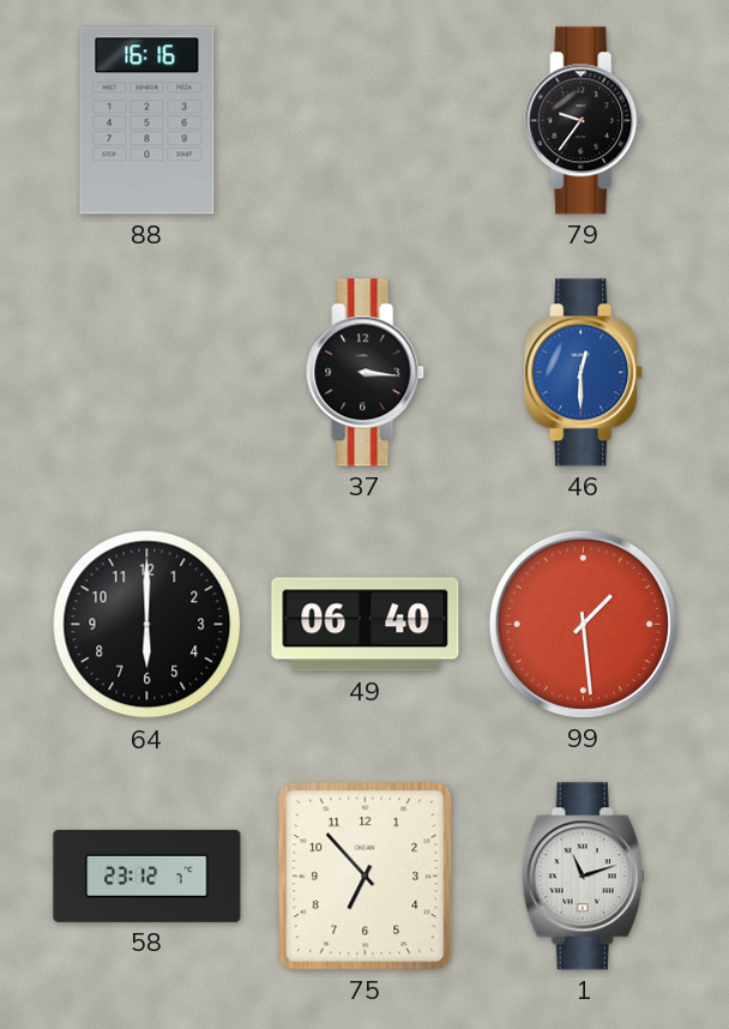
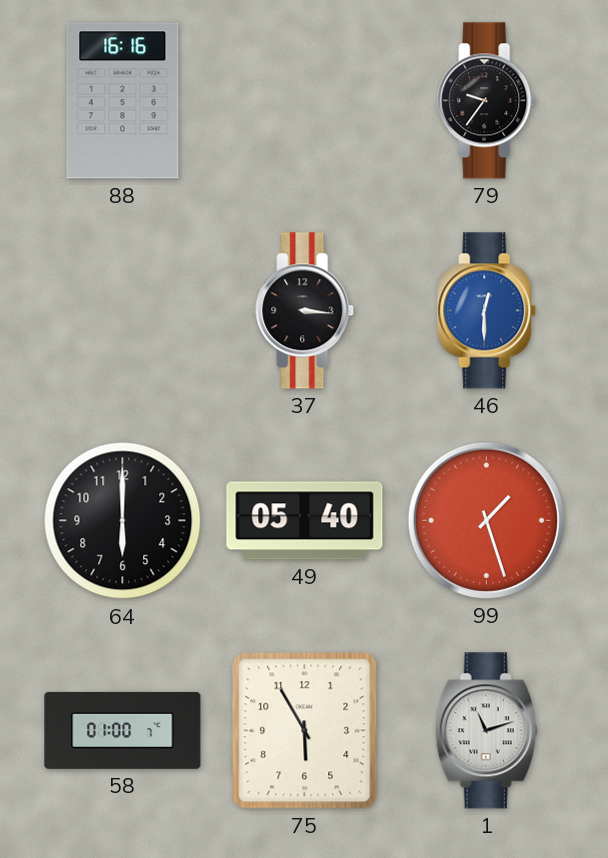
49: 06:40 -> 05:40 (305, 521)
99: 1:29 -> 1:27 (486, 520)
58: 23:12 -> 01:00 (123, 730)
75: 6:53 -> 5:55 (305, 731)
